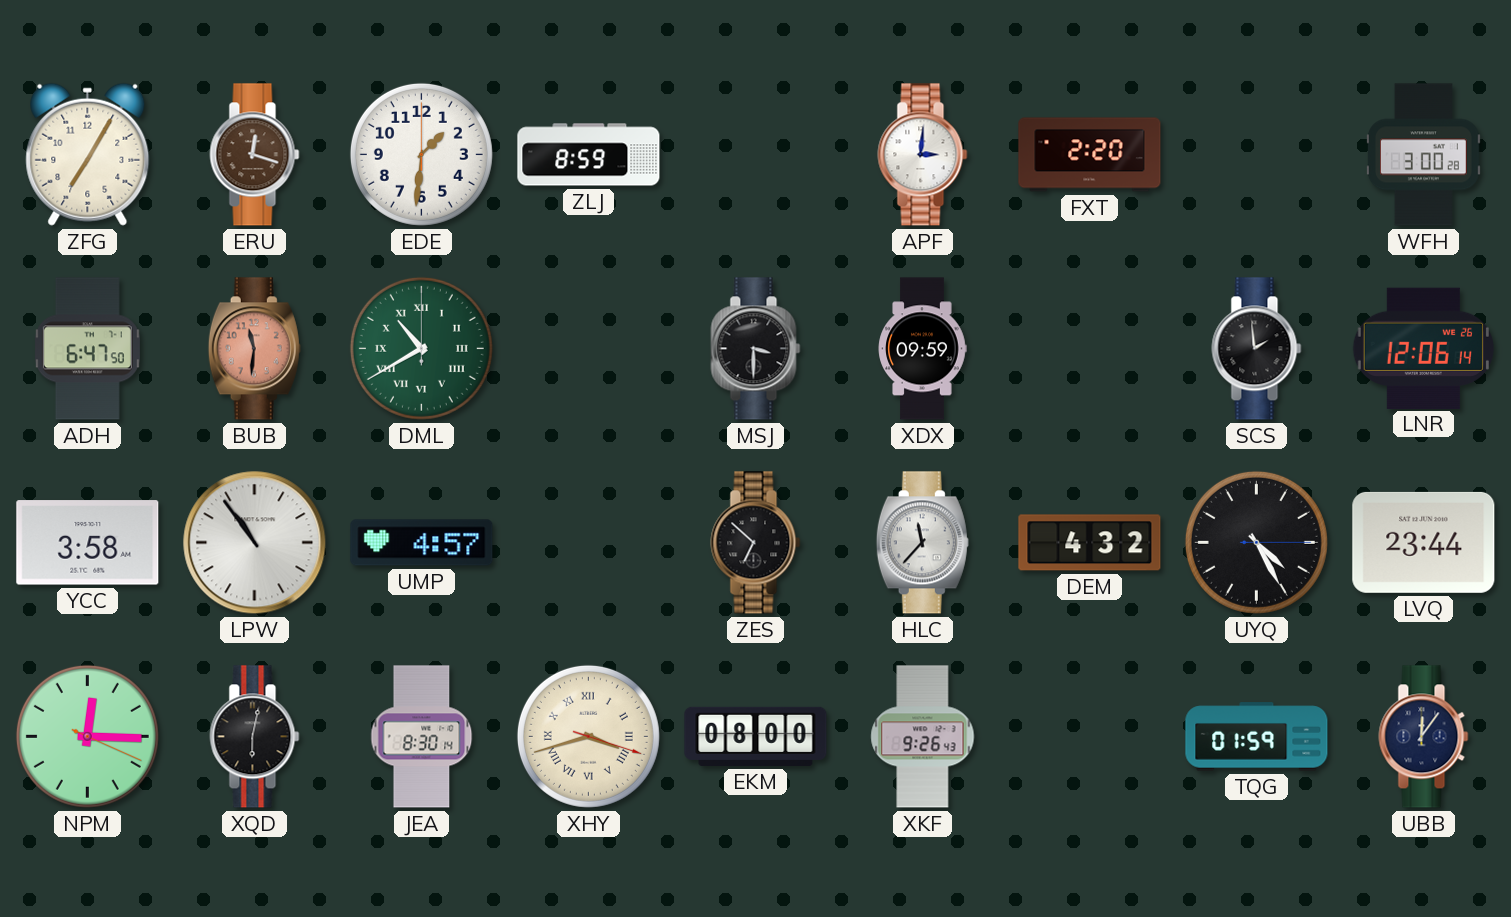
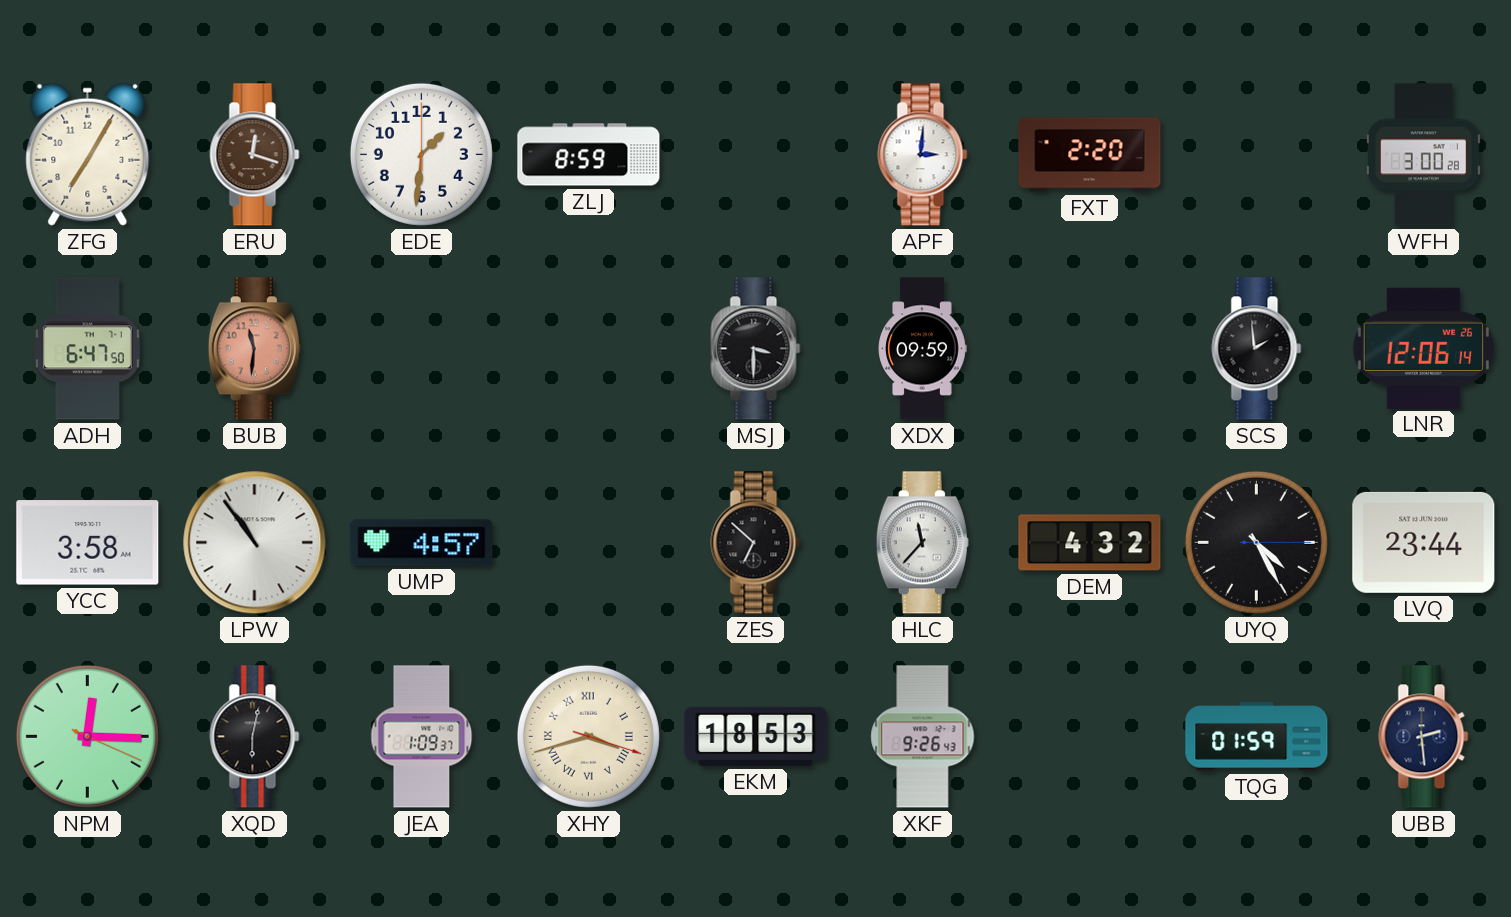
DML: 10:40 -> none (421, 348)
JEA: 8:30 -> 1:09 (422, 737)
EKM: 08:00 -> 18:53 (756, 736)
UBB: 12:06 -> 2:29 (1424, 737)
